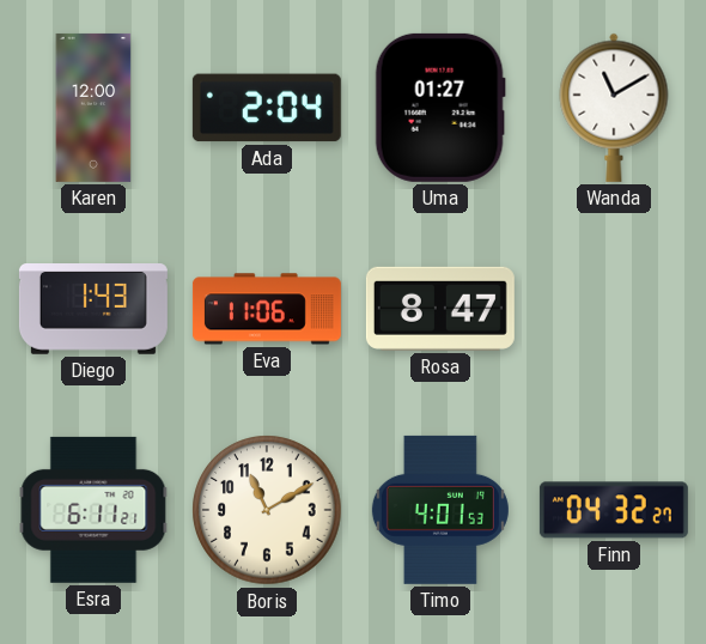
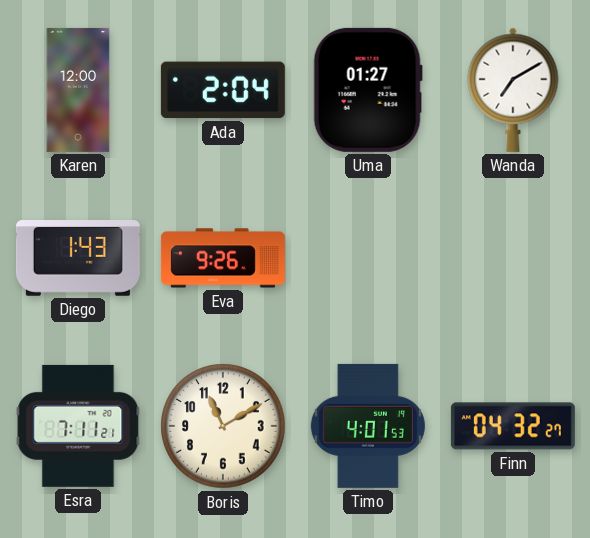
Wanda: 11:10 -> 7:10 (513, 90)
Eva: 11:06 -> 9:26 (223, 258)
Rosa: 8:47 -> none (440, 309)
Esra: 6:11 -> 7:11 (78, 426)
